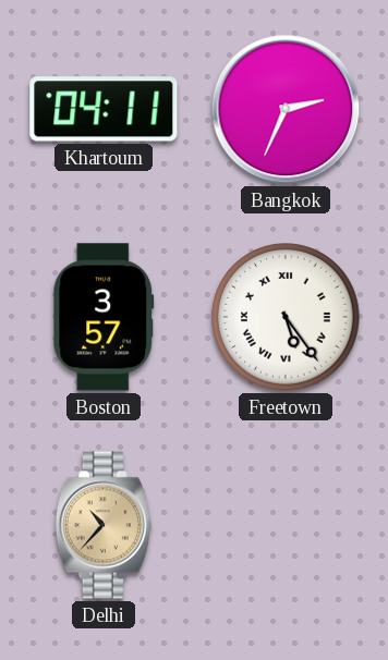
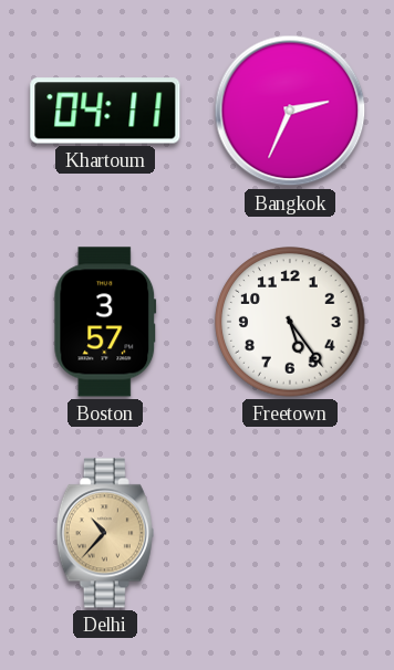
Freetown numerals: Roman -> Arabic (290, 322)
